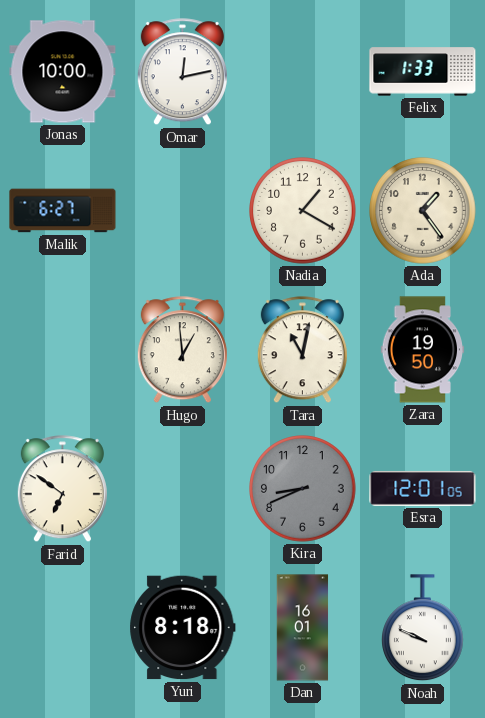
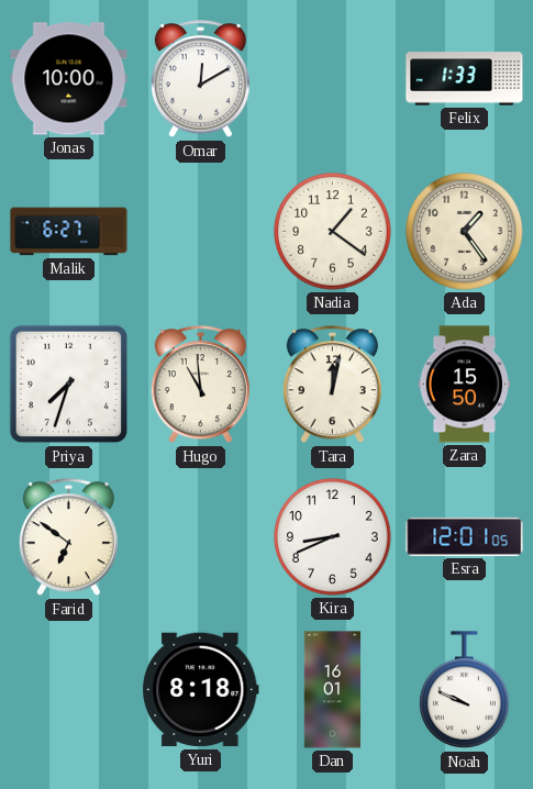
Omar: 12:13 -> 12:10 (200, 79)
Nadia: 1:20 -> 1:21 (333, 232)
Priya: none -> 7:33 (69, 385)
Hugo: 12:59 -> 10:59 (200, 385)
Tara: 11:02 -> 12:02 (332, 385)
Zara: 19:50 -> 15:50 (465, 385)
Kira dial: grey -> white (333, 537)
